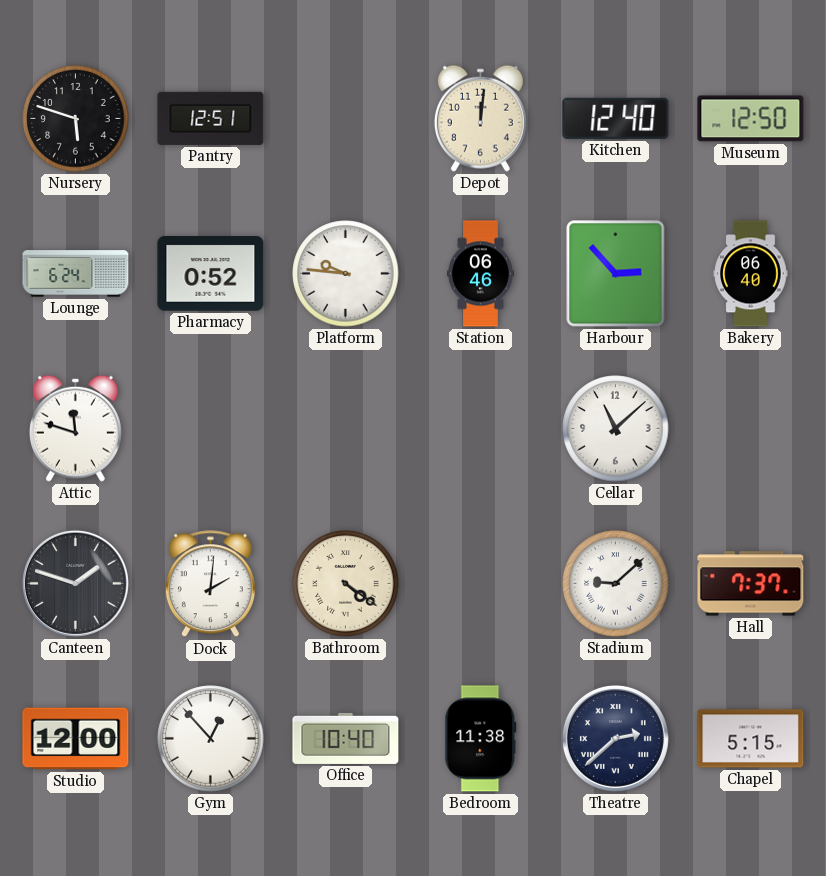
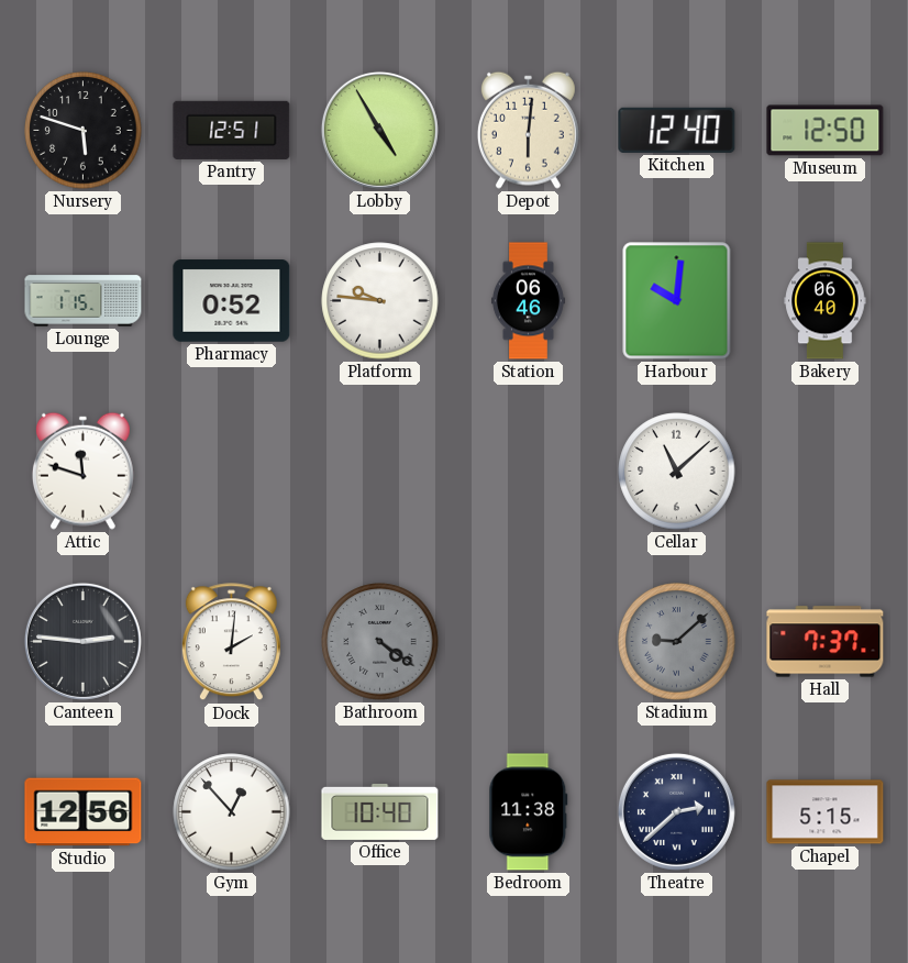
Lobby: none -> 4:55 (379, 130)
Depot: 12:01 -> 6:01 (528, 130)
Lounge: 6:24 -> 1:15 (84, 301)
Harbour: 2:53 -> 10:01 (677, 301)
Canteen: 1:48 -> 2:46 (82, 641)
Bathroom dial: cream -> grey (380, 642)
Stadium dial: white -> grey (677, 642)
Studio: 12:00 -> 12:56 (84, 812)
